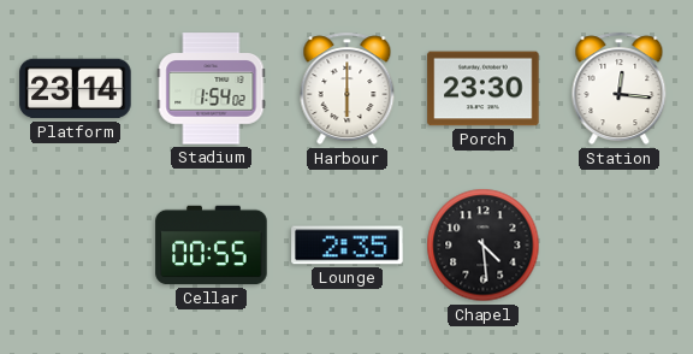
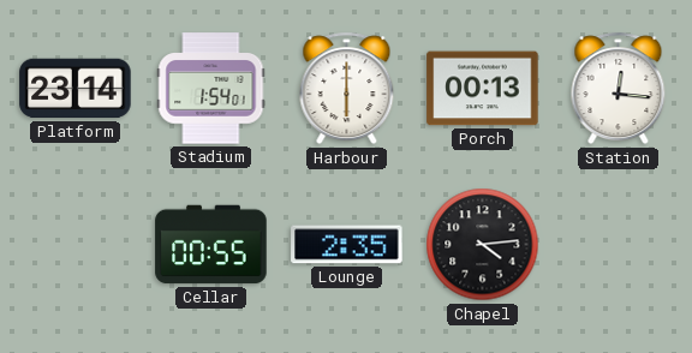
Stadium: 1:54:02 -> 1:54:01 (211, 89)
Porch: 23:30 -> 00:13 (483, 89)
Chapel: 4:29 -> 4:14 (483, 245)
